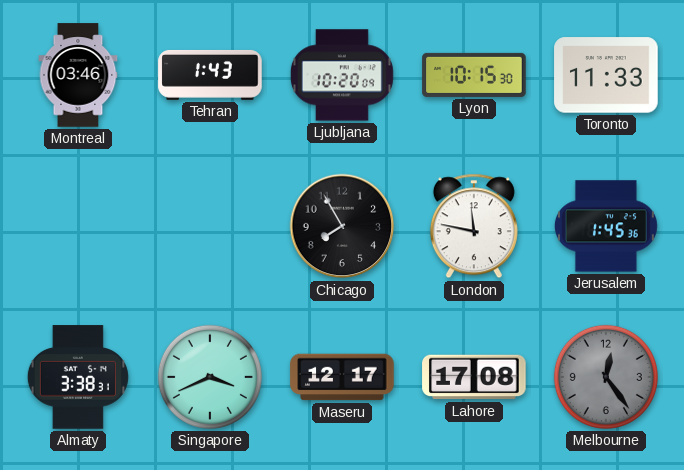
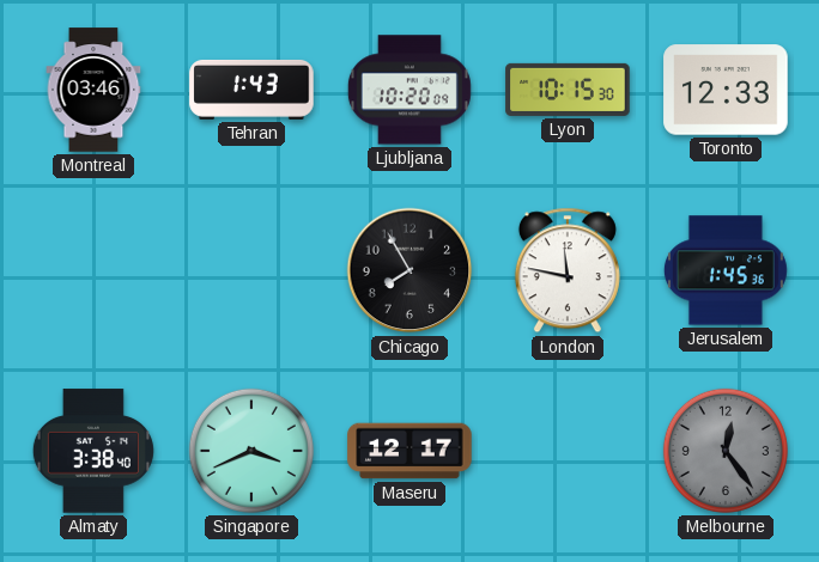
Toronto: 11:33 -> 12:33 (726, 90)
Almaty: 3:38:31 -> 3:38:40 (93, 451)
Lahore: 17:08 -> none (474, 377)
